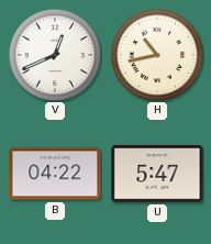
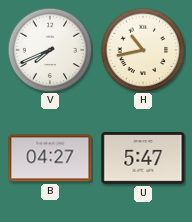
V: 12:41 -> 7:41 (50, 50)
B: 04:22 -> 04:27 (50, 158)
